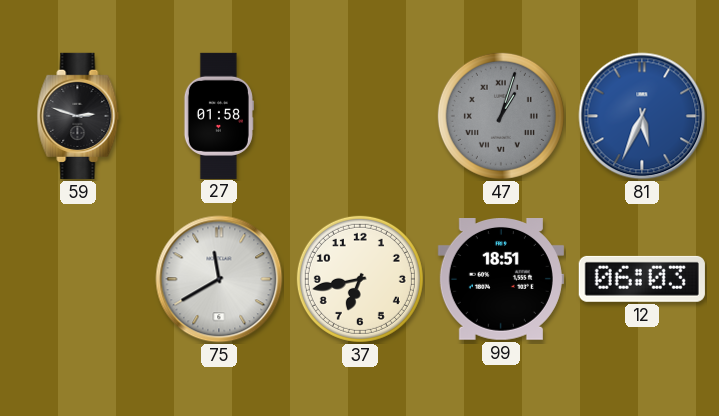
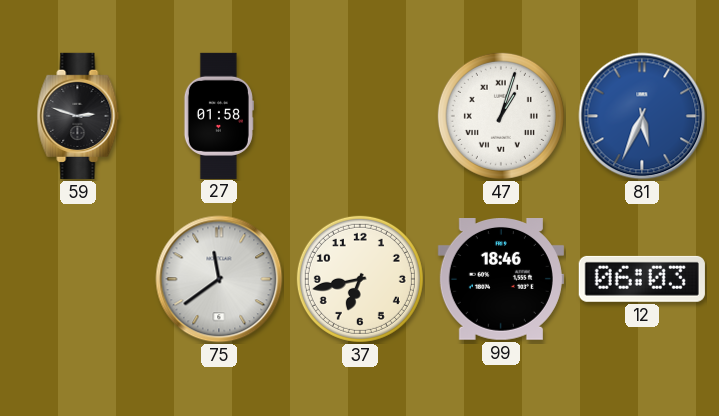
47 dial: grey -> white (501, 116)
75: 11:40 -> 11:39 (219, 279)
99: 18:51 -> 18:46 (501, 280)
